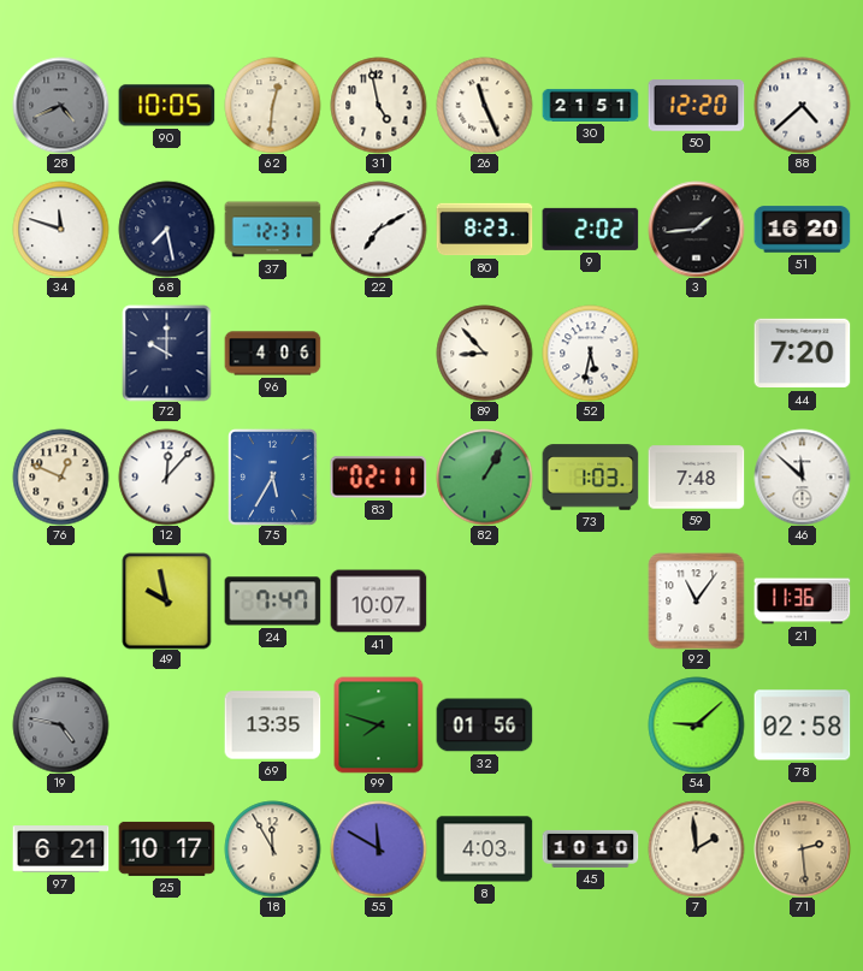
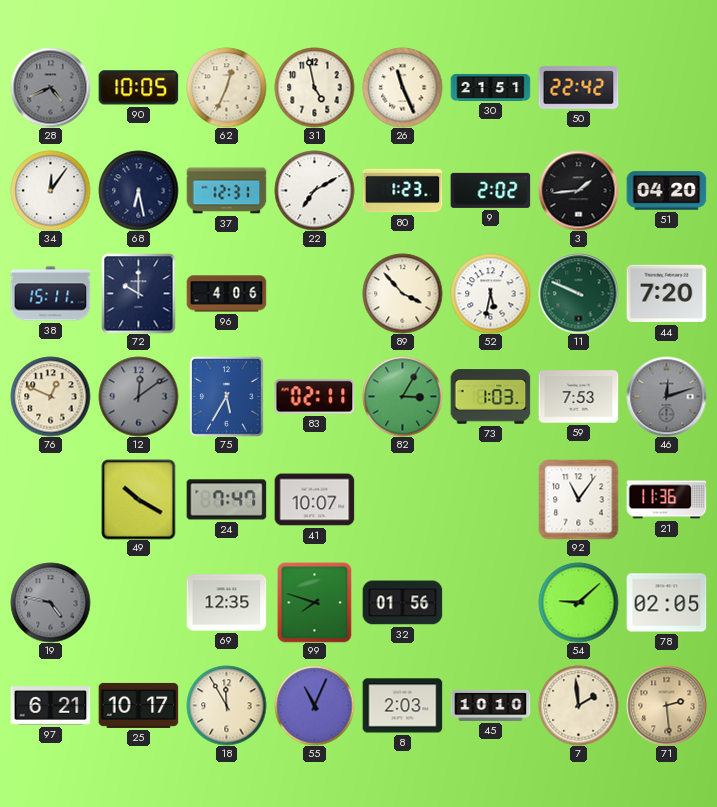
62: 12:31 -> 12:34 (226, 87)
50: 12:20 -> 22:42 (578, 88)
88: 4:38 -> none (802, 105)
34: 11:48 -> 12:06 (50, 190)
68: 7:28 -> 6:28 (138, 190)
80: 8:23 -> 1:23 (402, 191)
51: 16:20 -> 04:20 (666, 191)
38: none -> 15:11 (50, 294)
89: 8:53 -> 3:53 (402, 293)
11: none -> 9:49 (578, 293)
12: 12:07 -> 12:09 (138, 396)
12 dial: white -> grey (138, 396)
82: 1:05 -> 3:05 (402, 396)
59: 7:48 -> 7:53 (578, 397)
46: 11:52 -> 12:12 (666, 396)
46 dial: white -> grey (666, 396)
49: 9:58 -> 10:20 (139, 499)
69: 13:35 -> 12:35 (226, 603)
78: 02:58 -> 02:05 (666, 603)
55: 11:50 -> 11:04 (314, 705)
8: 4:03 -> 2:03 (402, 706)
